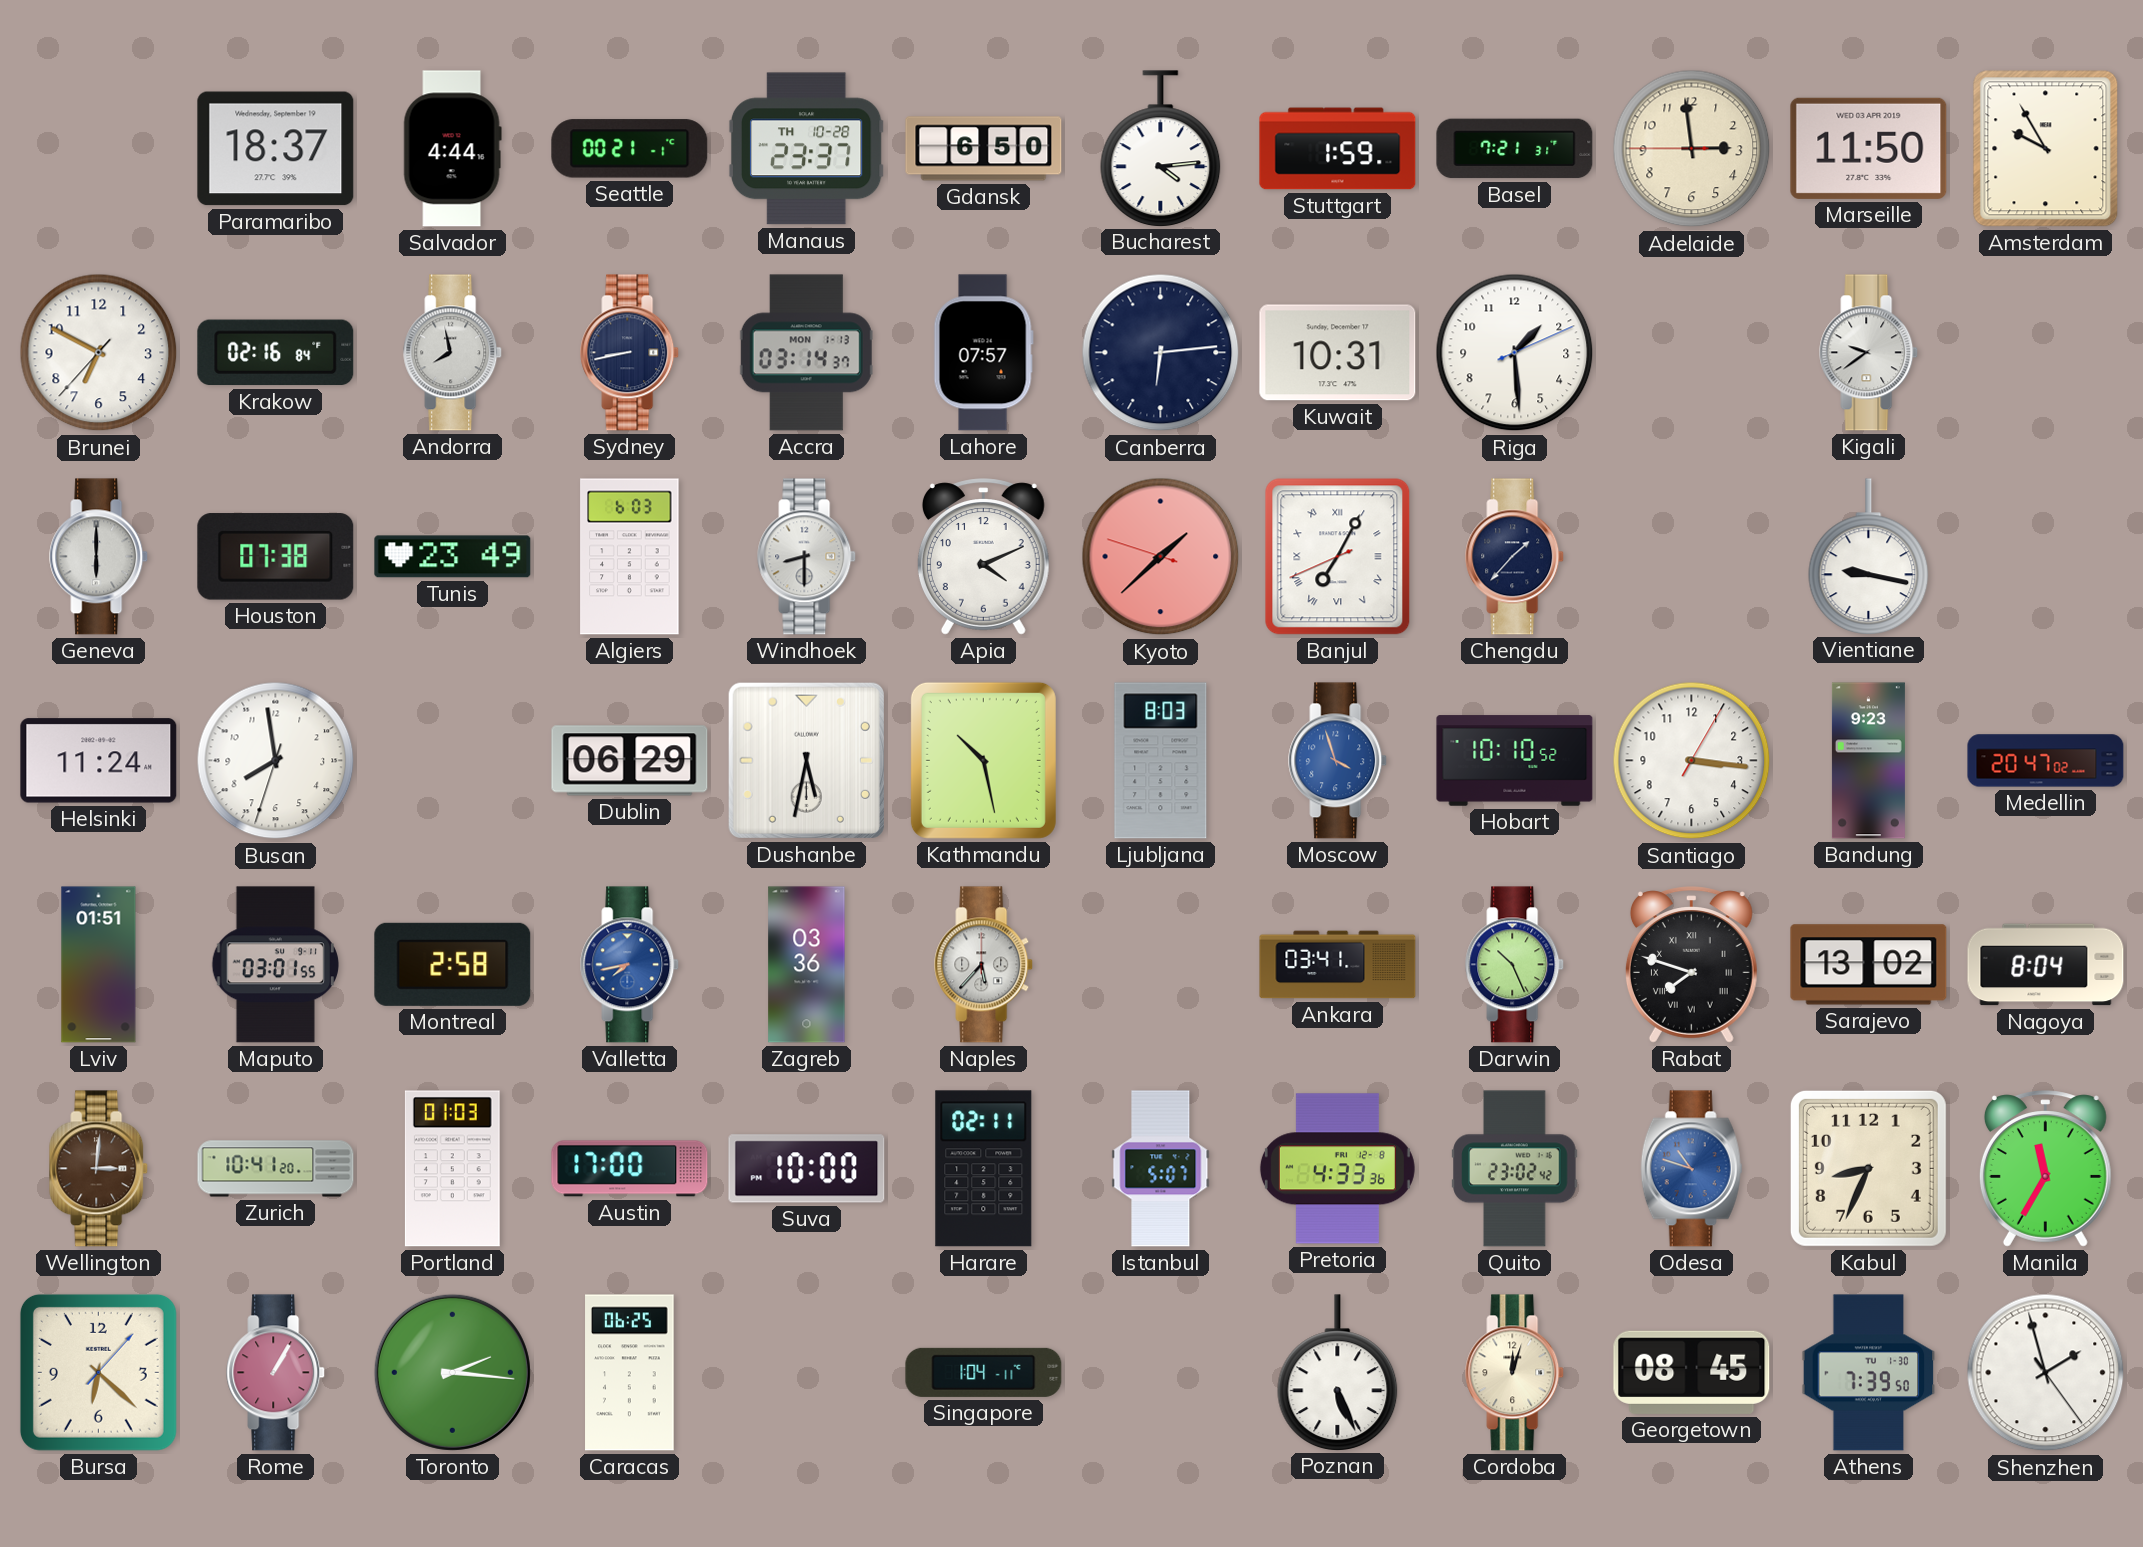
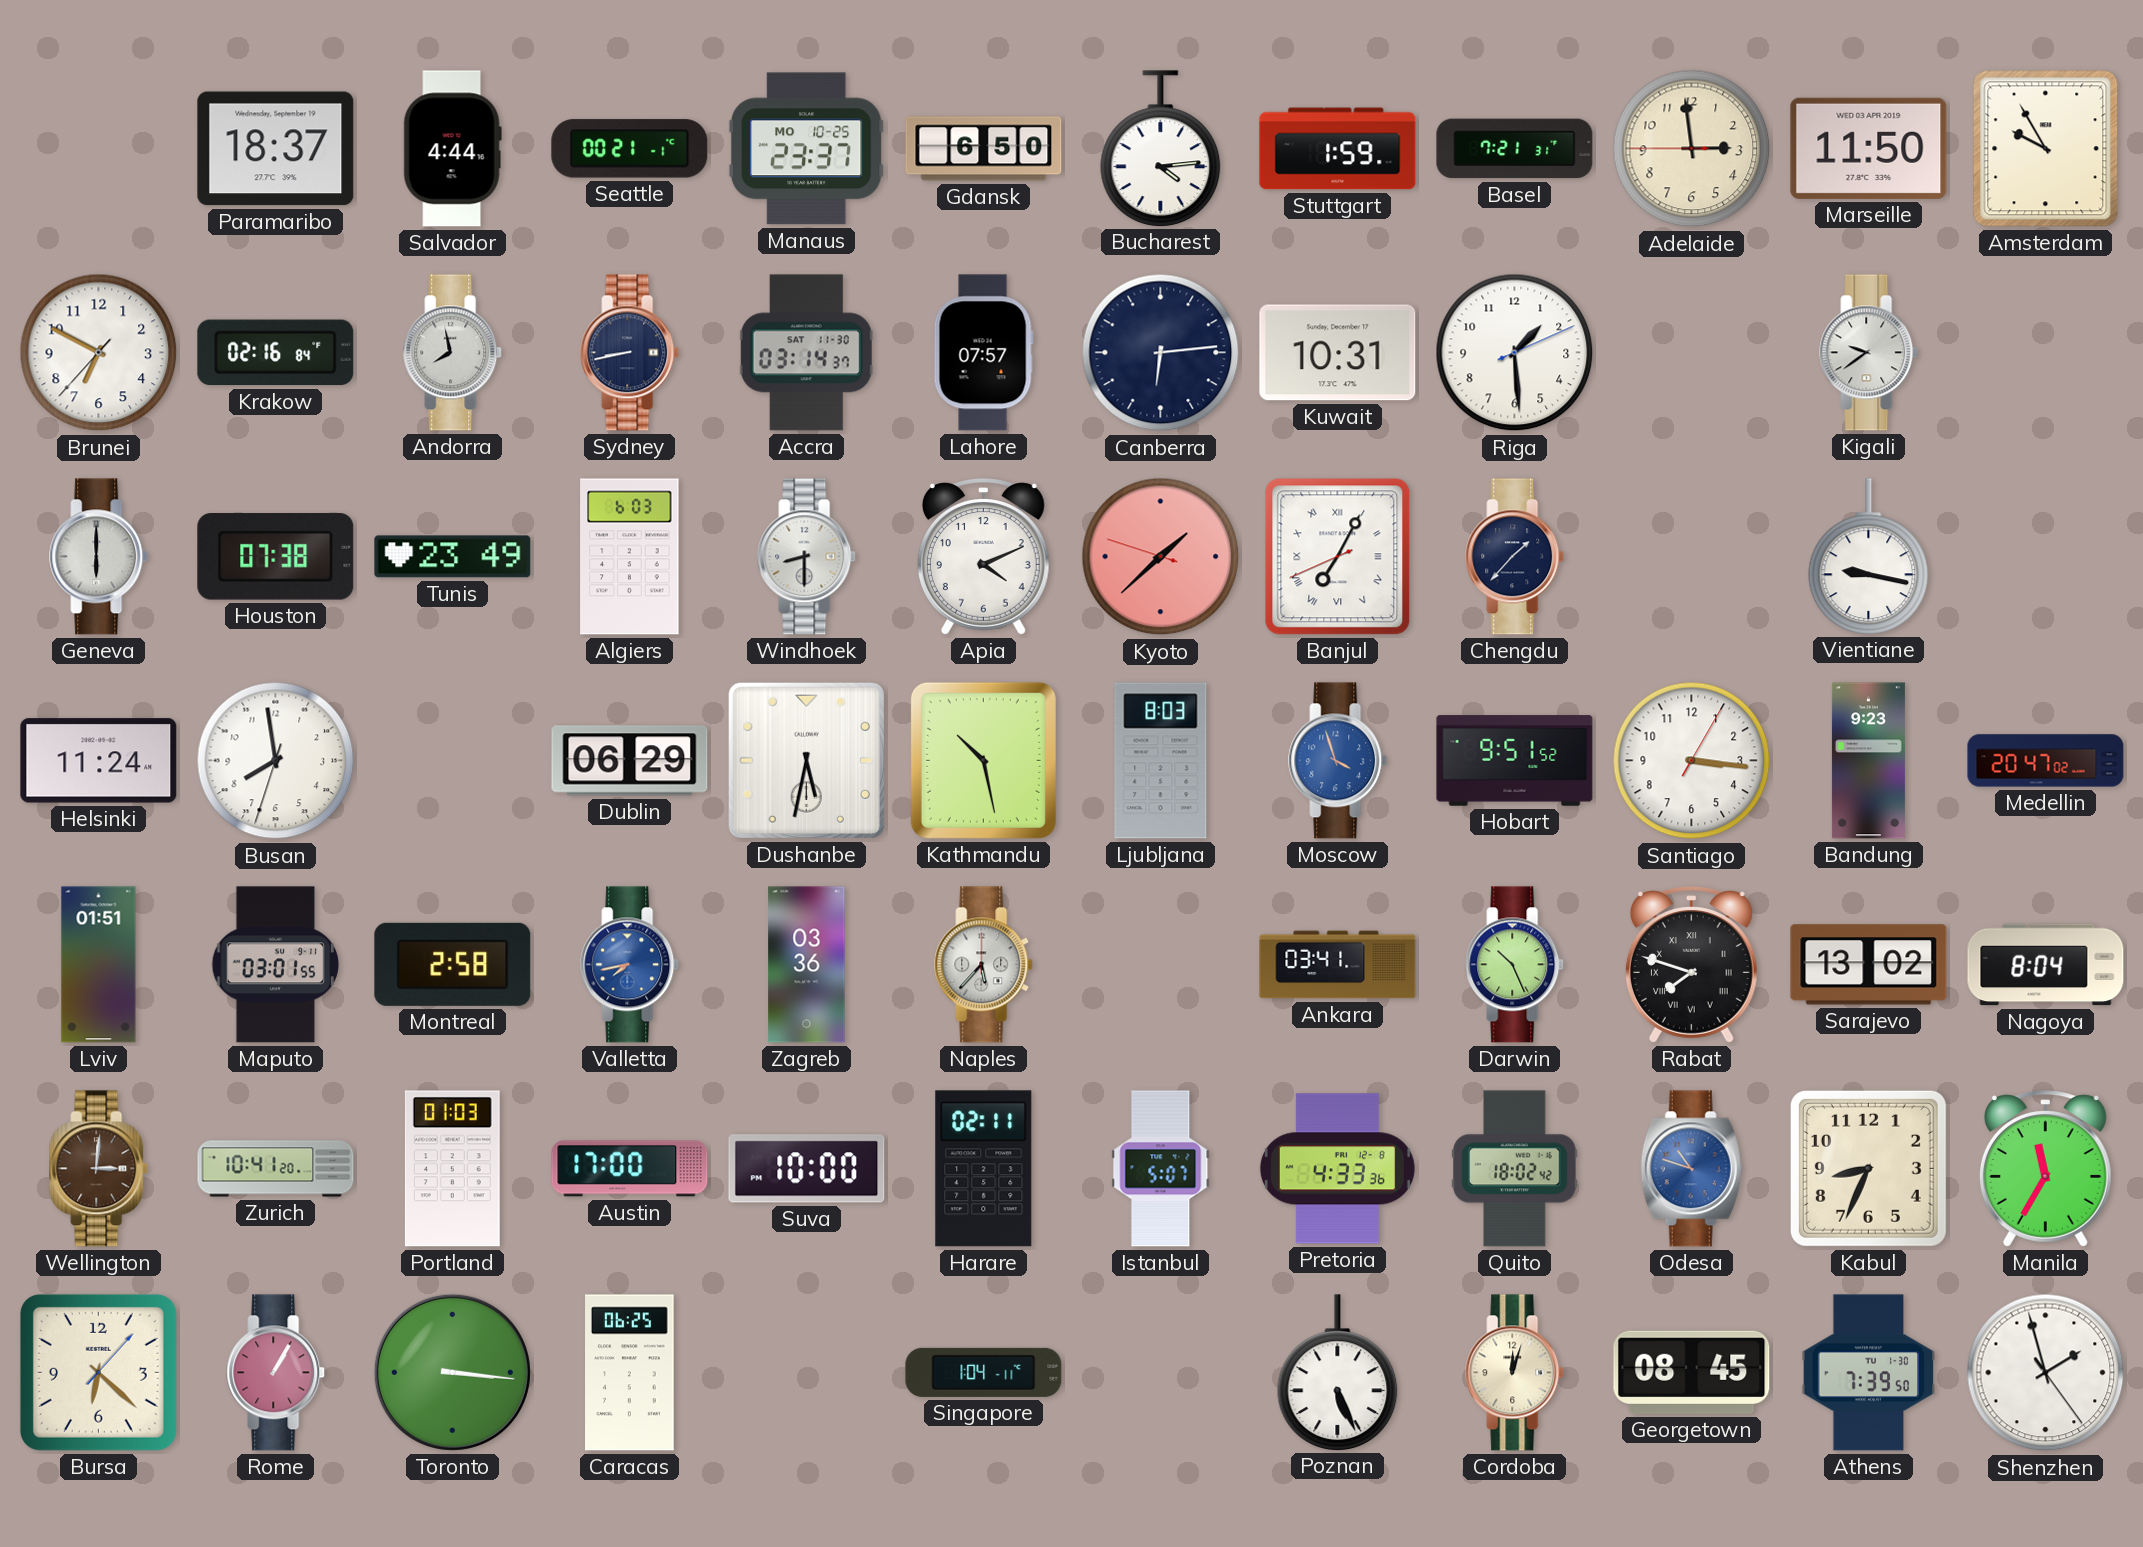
Manaus date: TH 10-28 -> MO 10-25 (806, 149)
Accra date: MON 1-13 -> SAT 11-30 (806, 353)
Hobart: 10:10 -> 9:51 (1515, 761)
Quito: 23:02 -> 18:02 (1515, 1169)
Toronto: 2:16 -> 3:16 (452, 1372)
